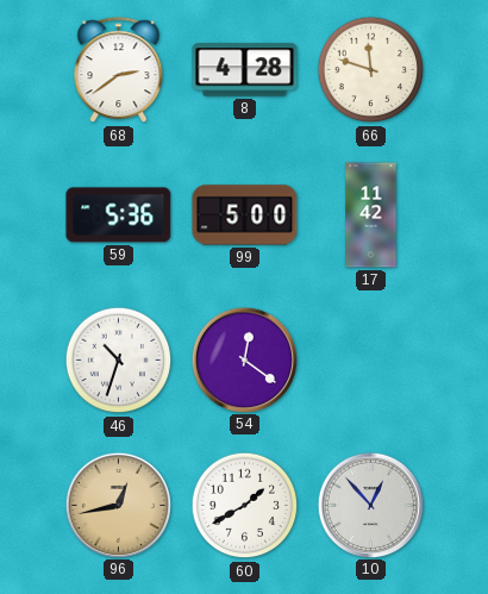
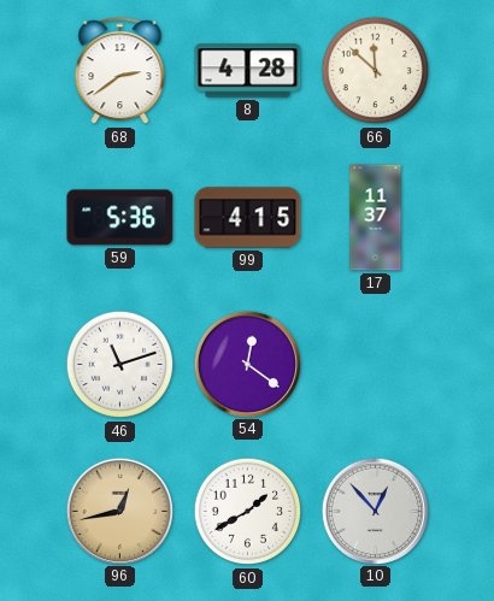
66: 11:48 -> 11:52 (376, 71)
99: 5:00 -> 4:15 (248, 218)
17: 11:42 -> 11:37 (376, 218)
46: 10:33 -> 11:12 (120, 365)
